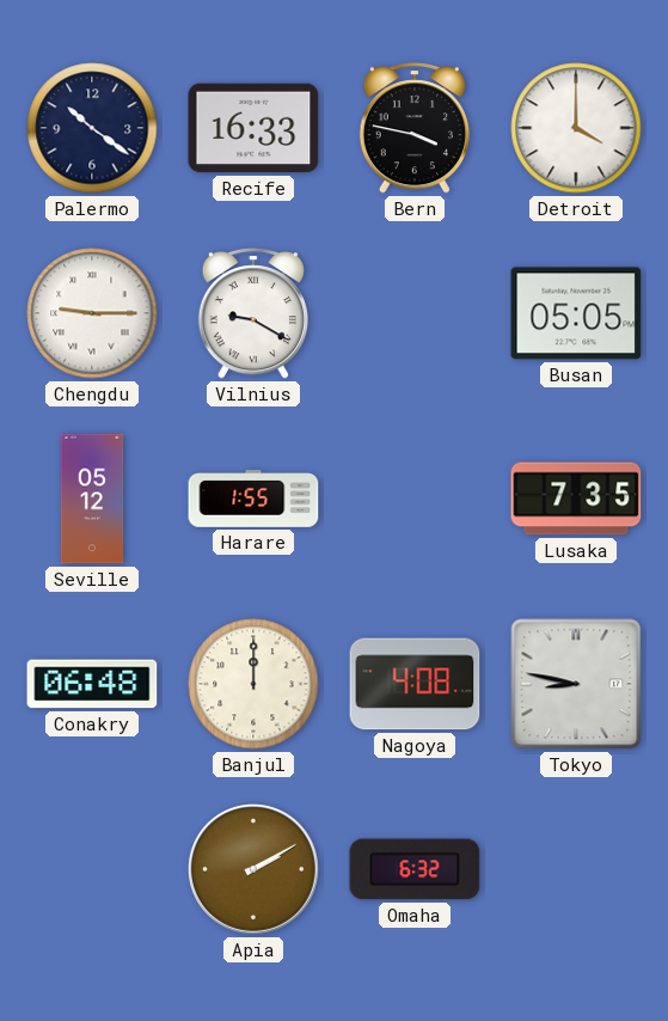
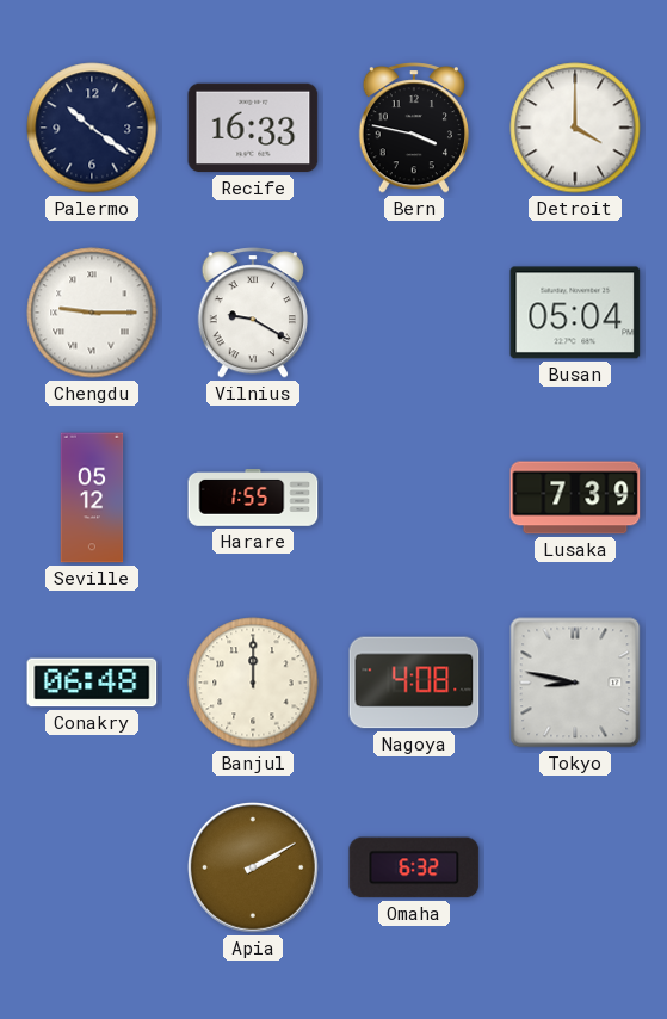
Busan: 05:05 -> 05:04 (575, 313)
Lusaka: 7:35 -> 7:39 (575, 498)
